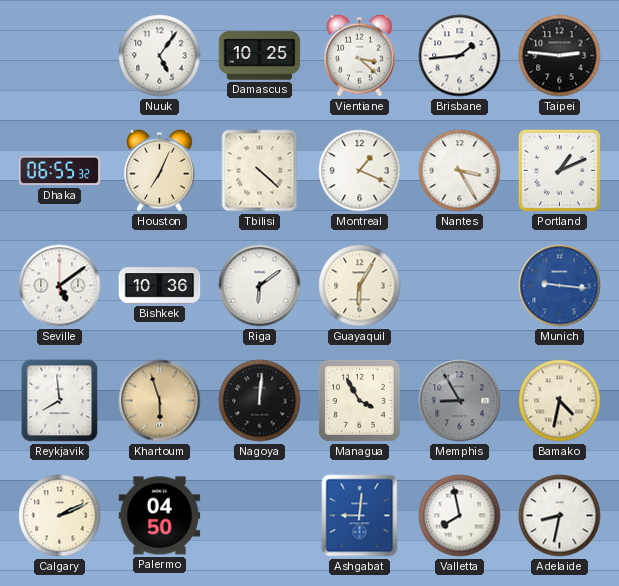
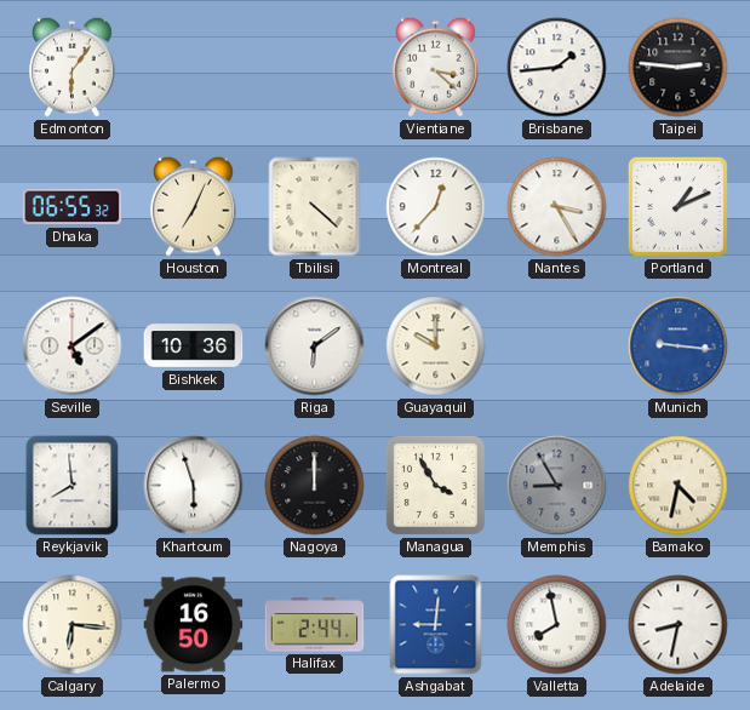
Edmonton: none -> 6:06 (73, 67)
Nuuk: 5:06 -> none (160, 56)
Damascus: 10:25 -> none (260, 56)
Montreal: 1:19 -> 12:37 (436, 207)
Guayaquil: 6:05 -> 10:00 (436, 347)
Khartoum dial: champagne -> white (194, 486)
Nagoya: 12:01 -> 12:00 (315, 486)
Calgary: 2:11 -> 6:16 (73, 625)
Palermo: 04:50 -> 16:50 (194, 625)
Halifax: none -> 2:44 (315, 625)
